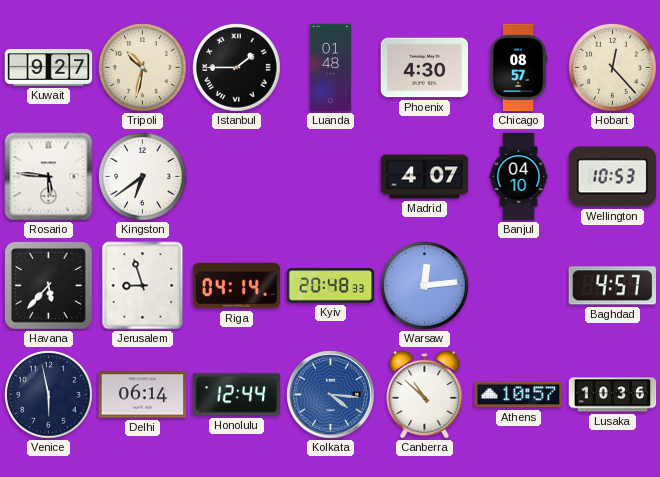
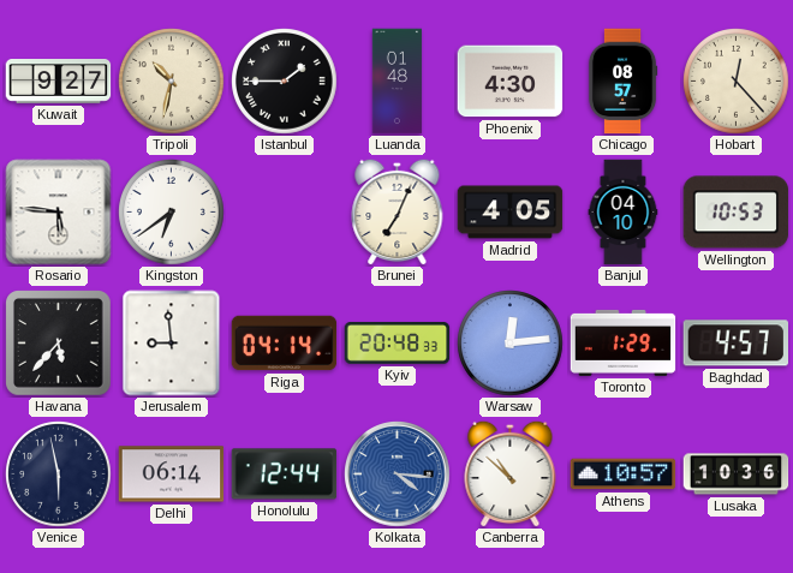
Brunei: none -> 7:04 (398, 211)
Madrid: 4:07 -> 4:05 (511, 213)
Jerusalem: 8:57 -> 8:59 (172, 344)
Toronto: none -> 1:29 (624, 342)
